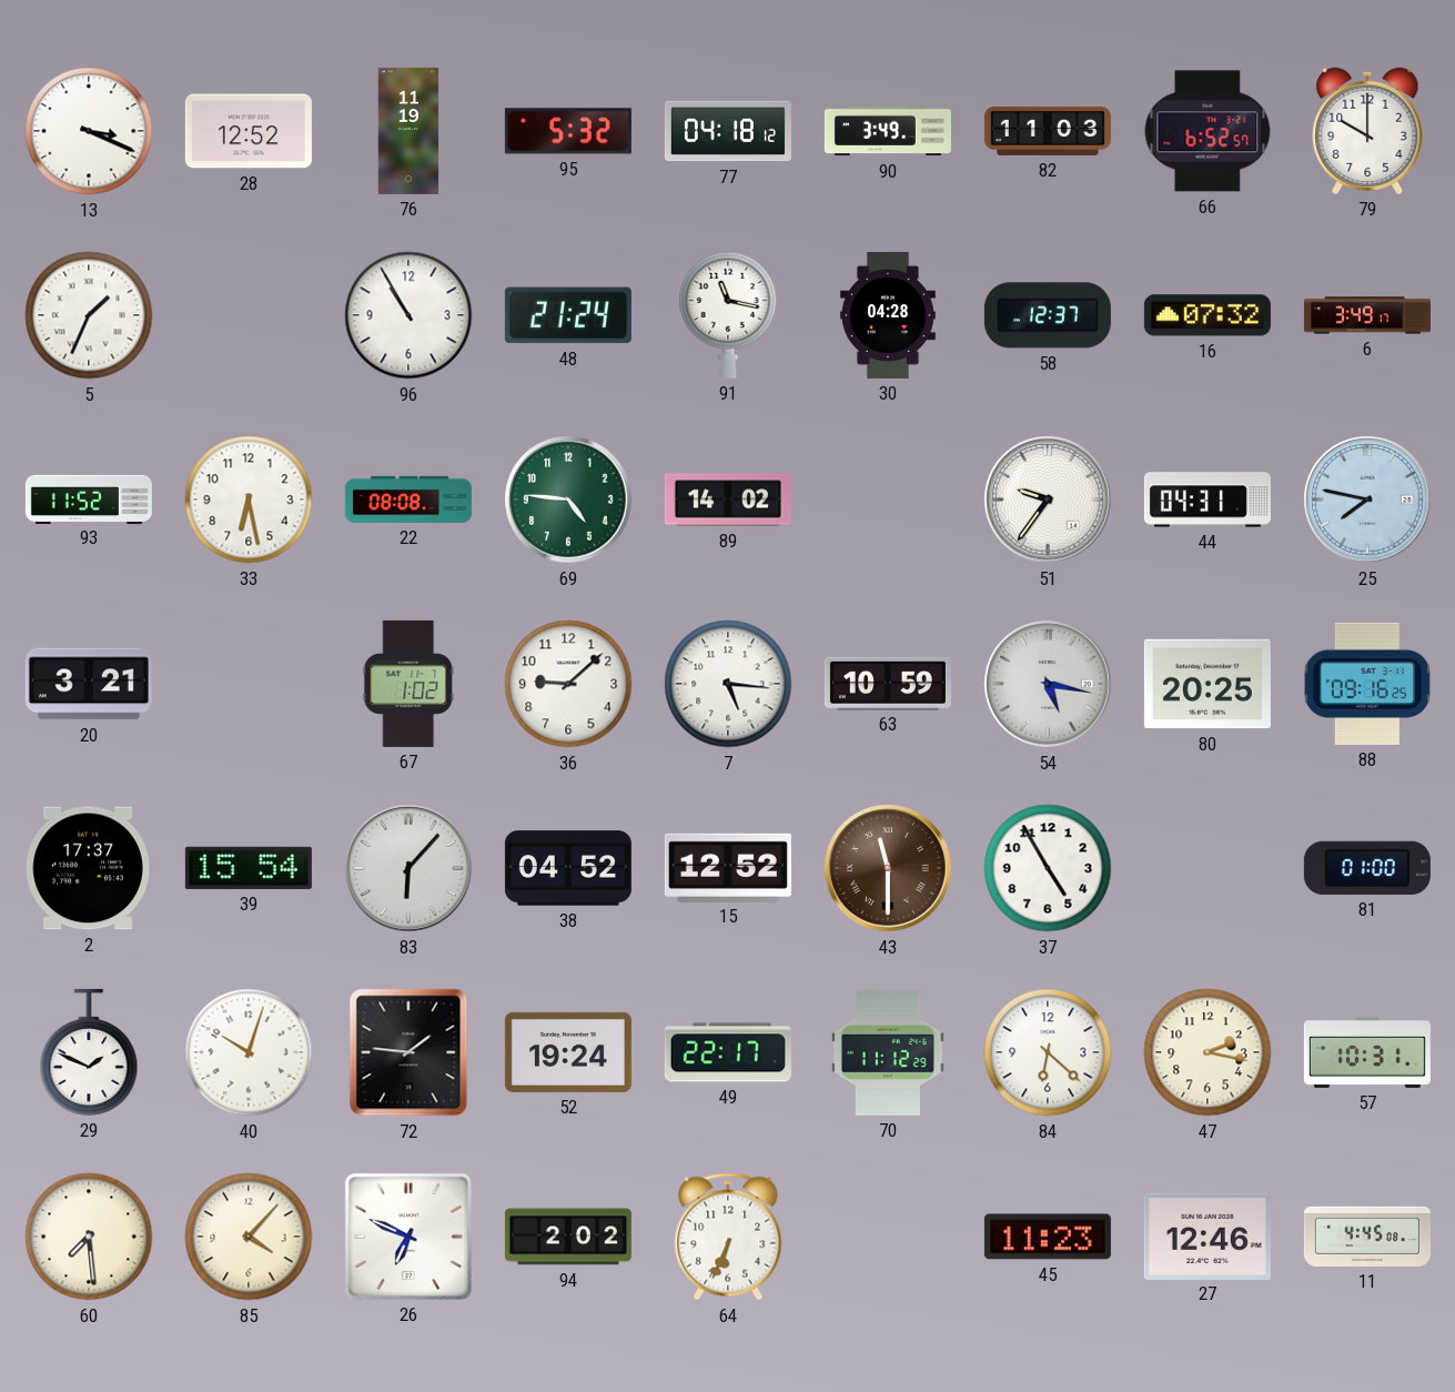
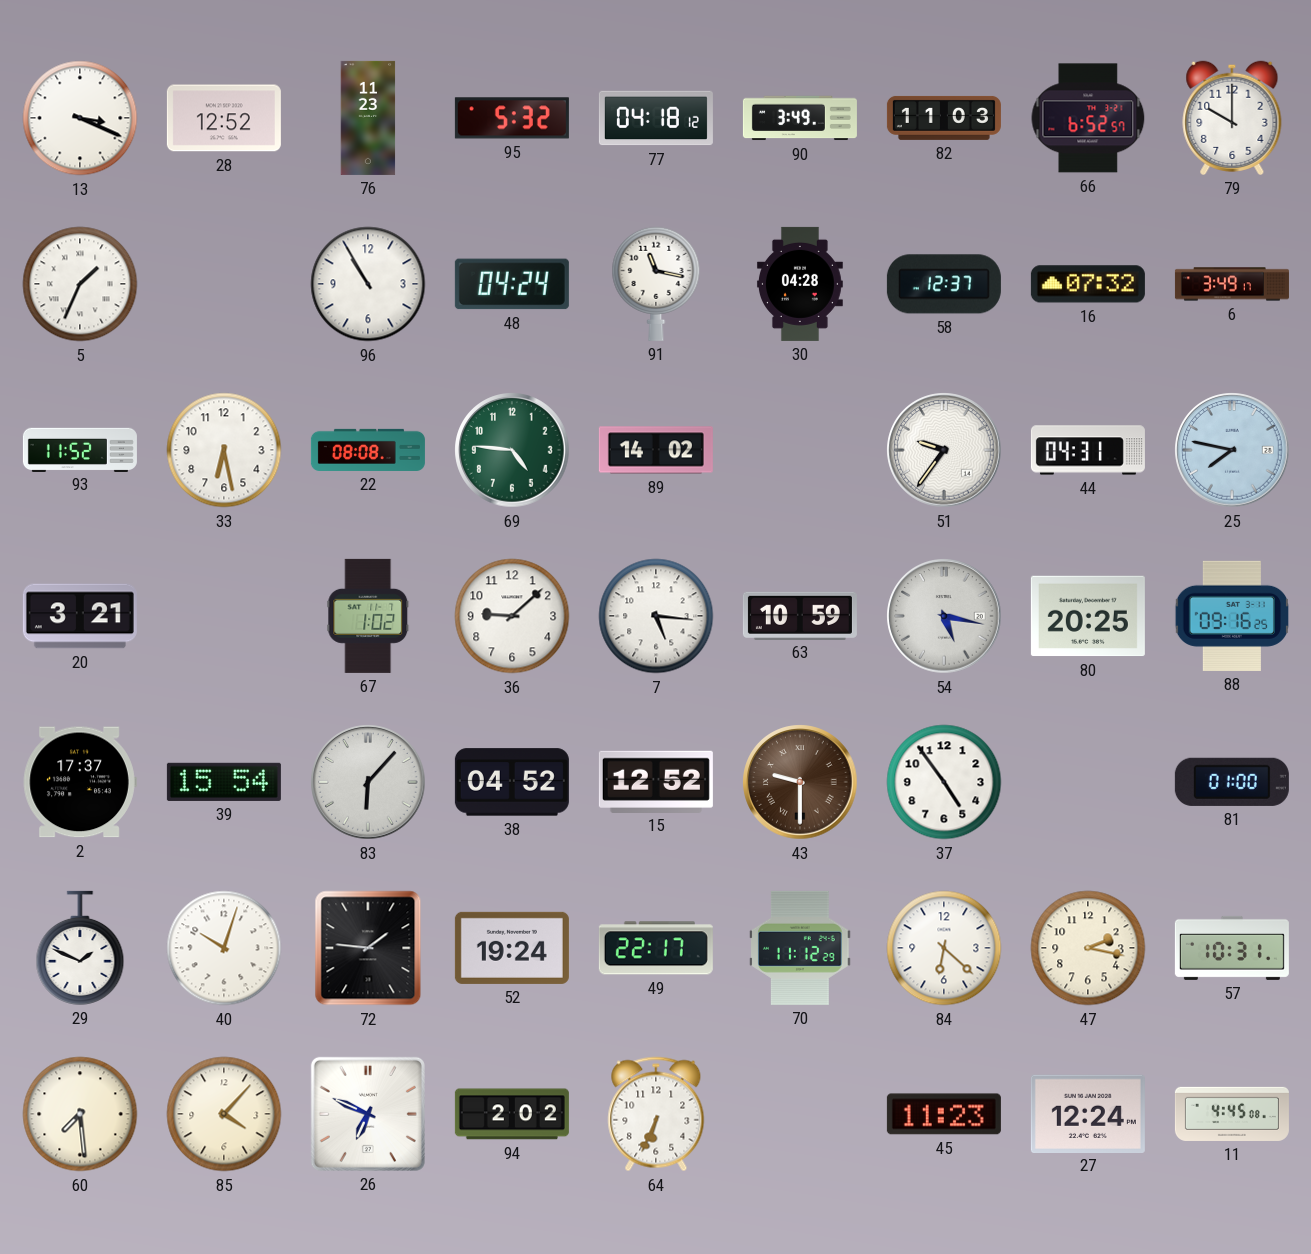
76: 11:19 -> 11:23 (368, 118)
48: 21:24 -> 04:24 (512, 284)
43: 11:30 -> 9:30 (800, 782)
37: 4:55 -> 4:54 (944, 782)
27: 12:46 -> 12:24 (1088, 1113)
